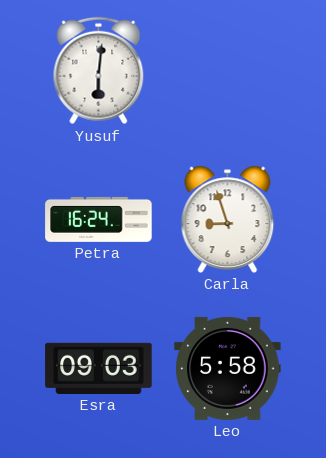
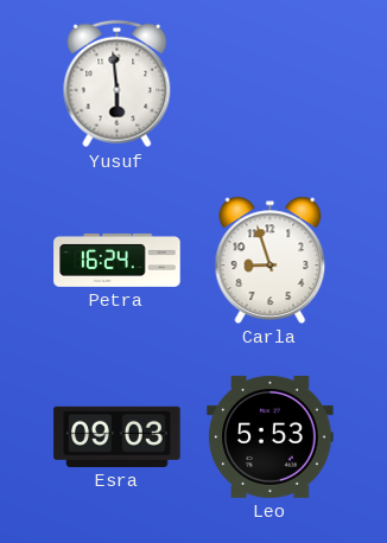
Yusuf: 6:01 -> 5:59 (118, 84)
Leo: 5:58 -> 5:53 (271, 436)
